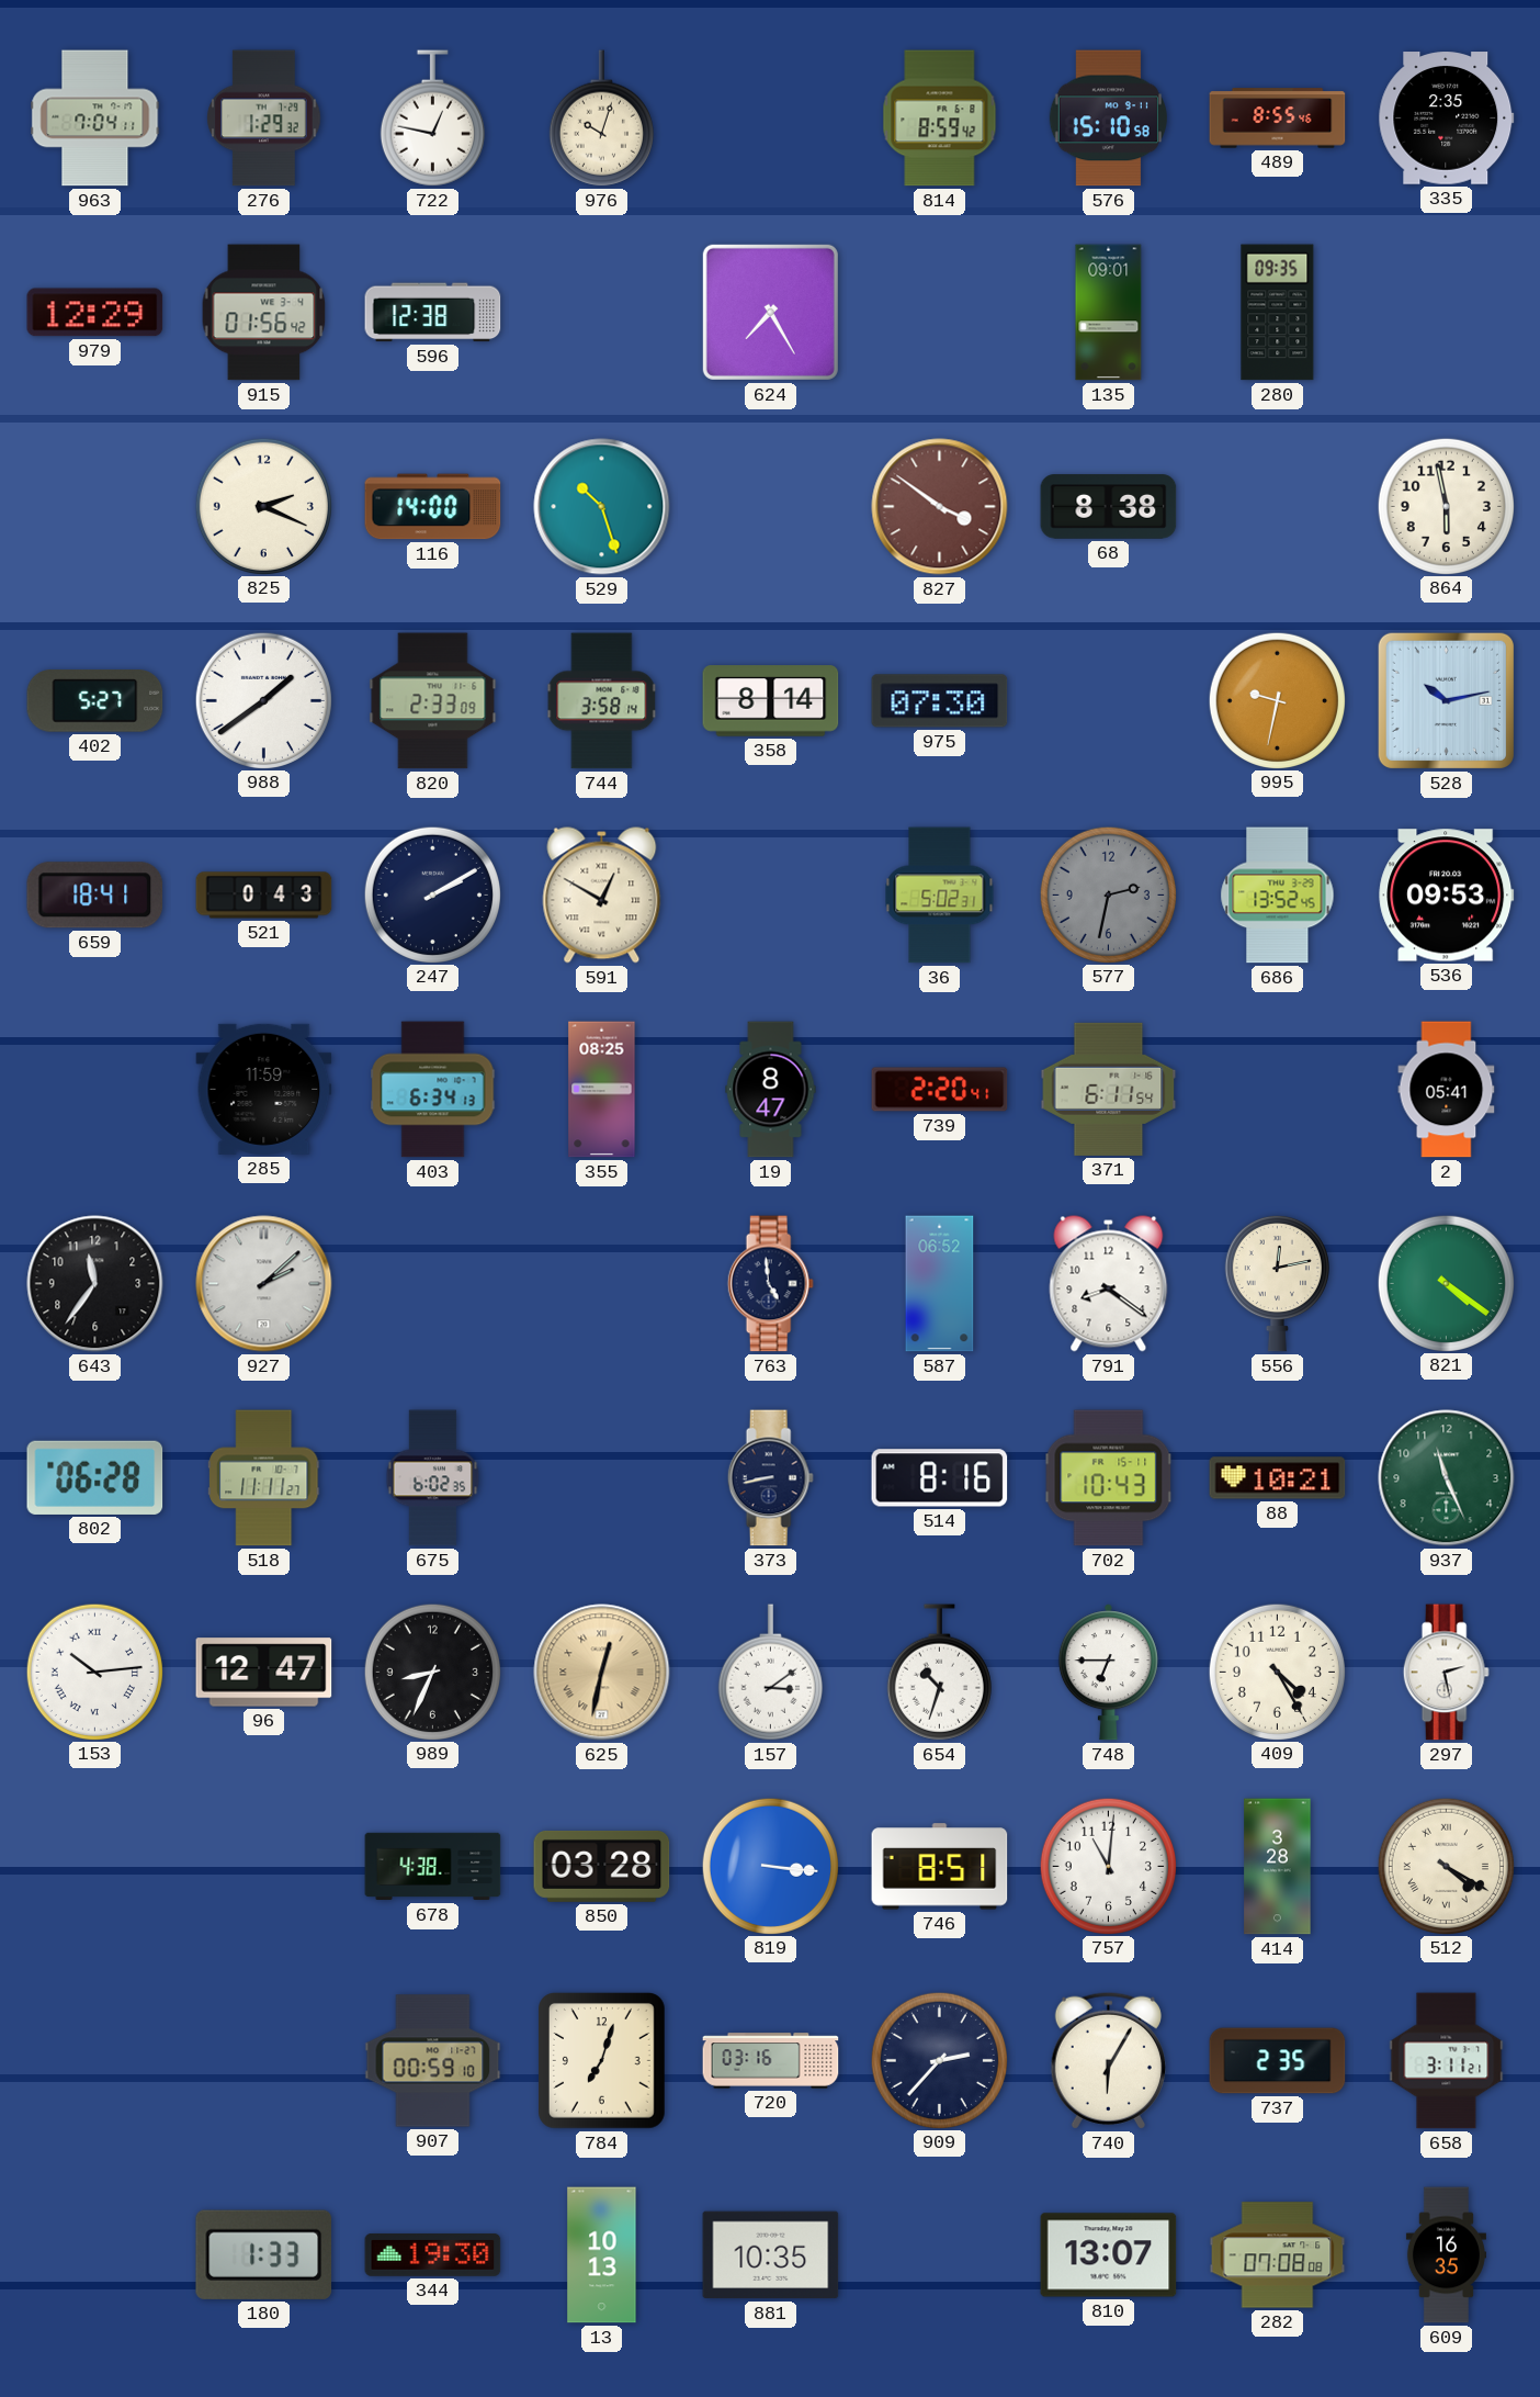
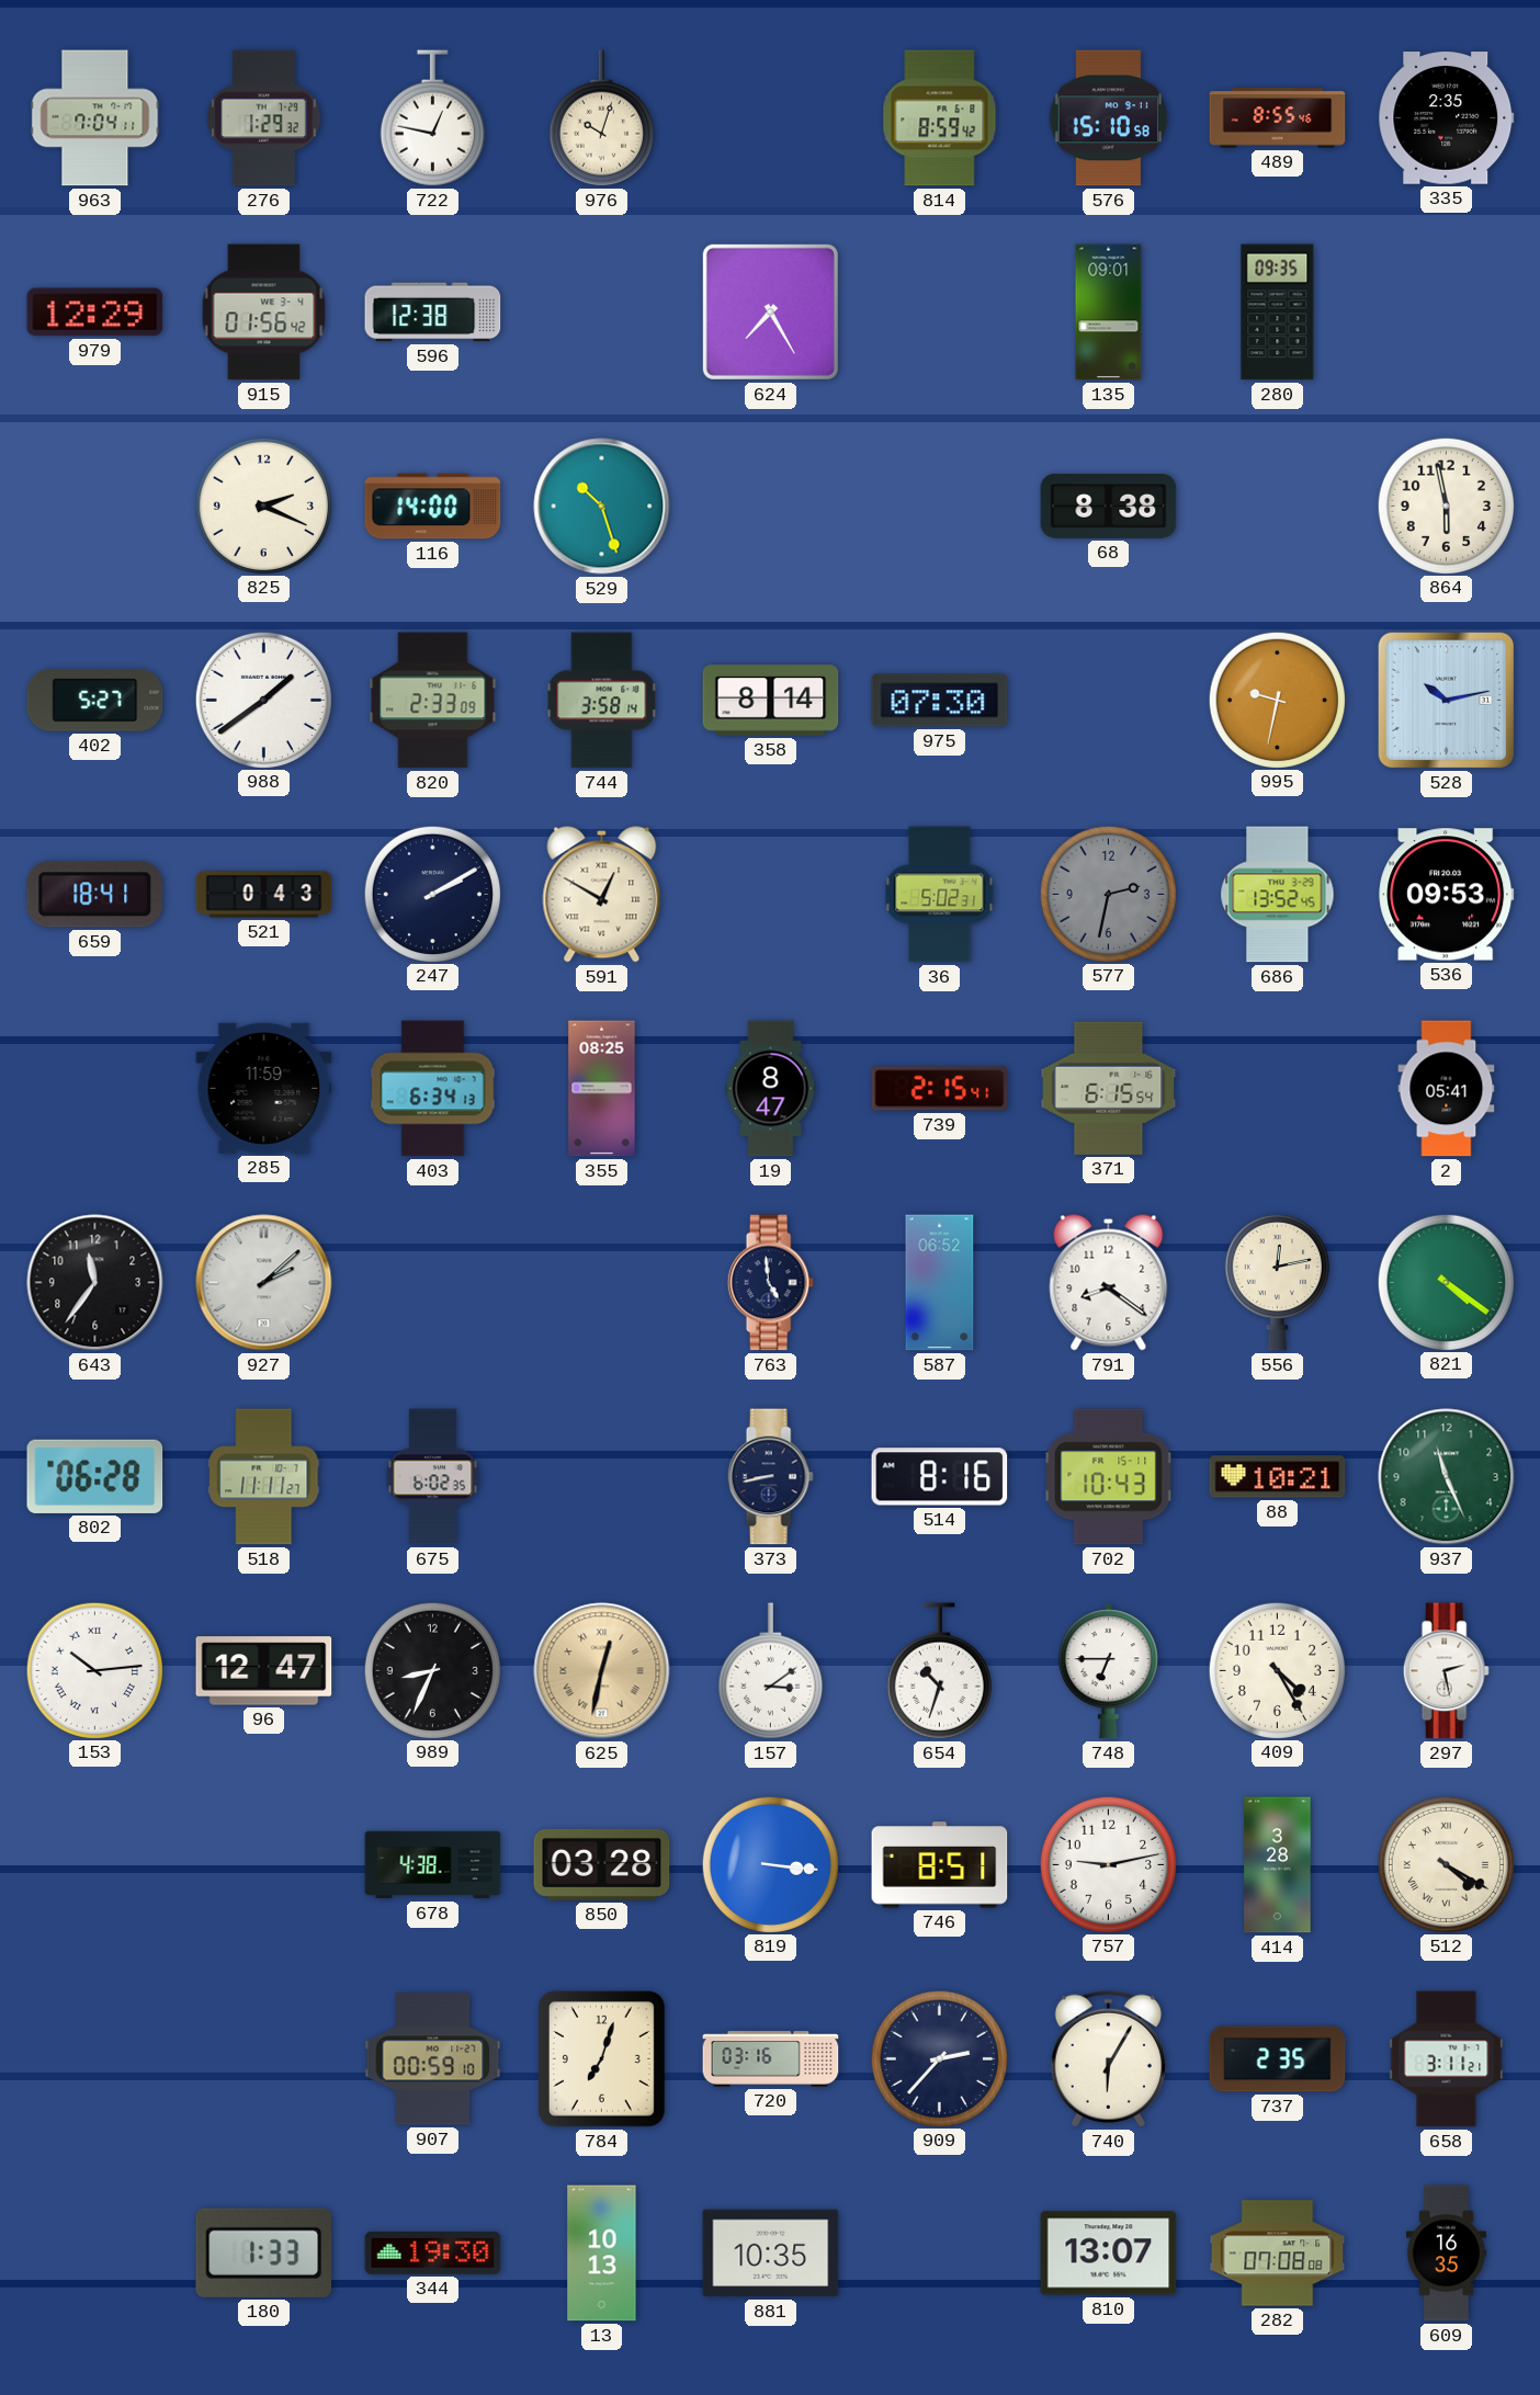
827: 3:51 -> none (940, 507)
739: 2:20 -> 2:15 (940, 1089)
371: 6:11 -> 6:15 (1109, 1088)
757: 11:01 -> 9:13 (1108, 1864)
